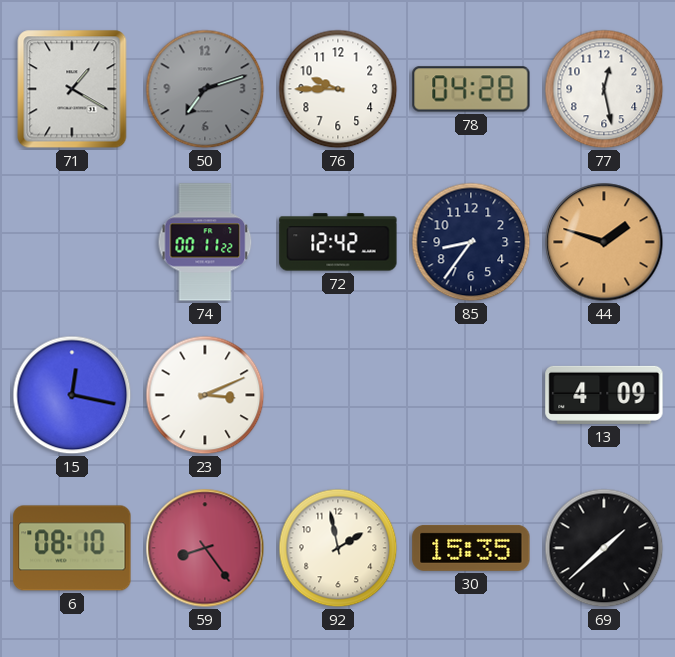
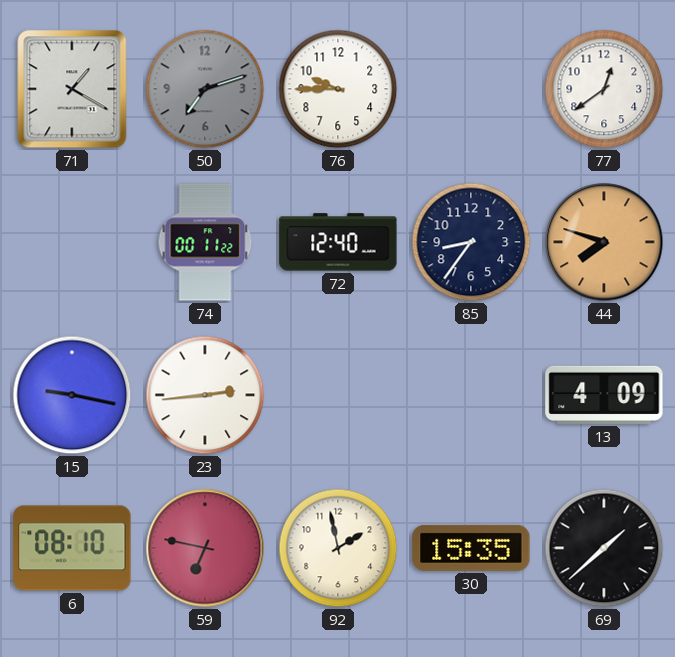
78: 04:28 -> none (471, 89)
77: 12:28 -> 12:39 (604, 89)
72: 12:42 -> 12:40 (338, 242)
44: 1:48 -> 7:48 (604, 242)
15: 12:17 -> 9:17 (72, 395)
23: 3:11 -> 2:44 (205, 395)
59: 8:24 -> 6:47 (205, 548)
